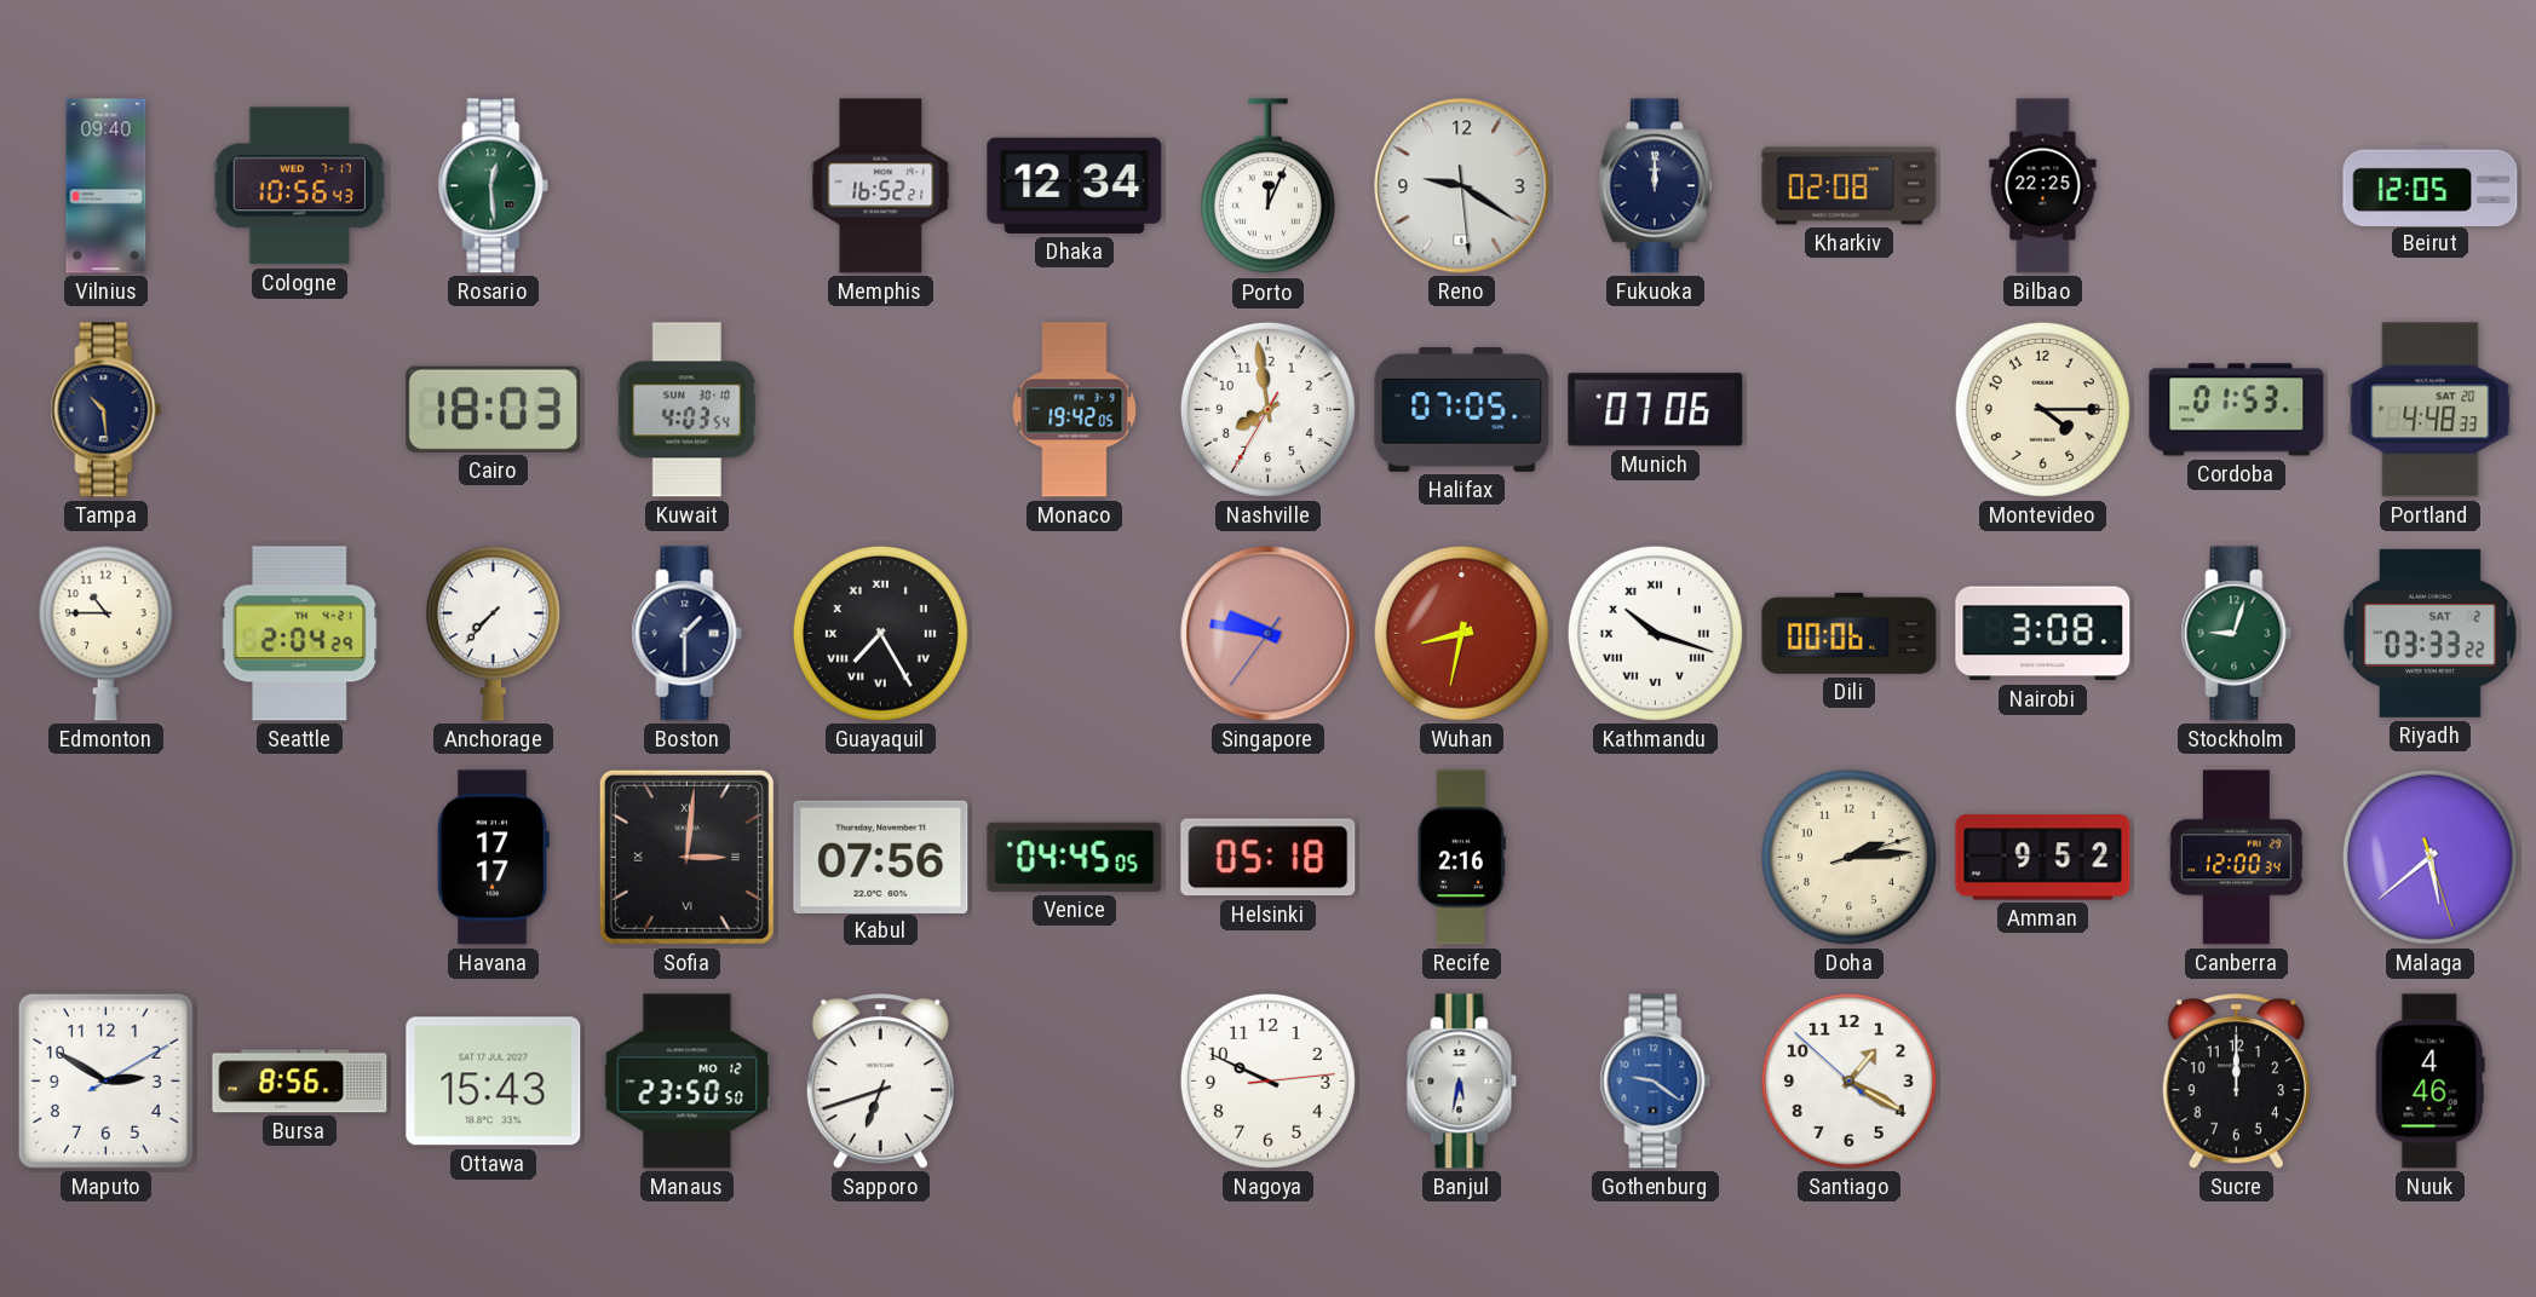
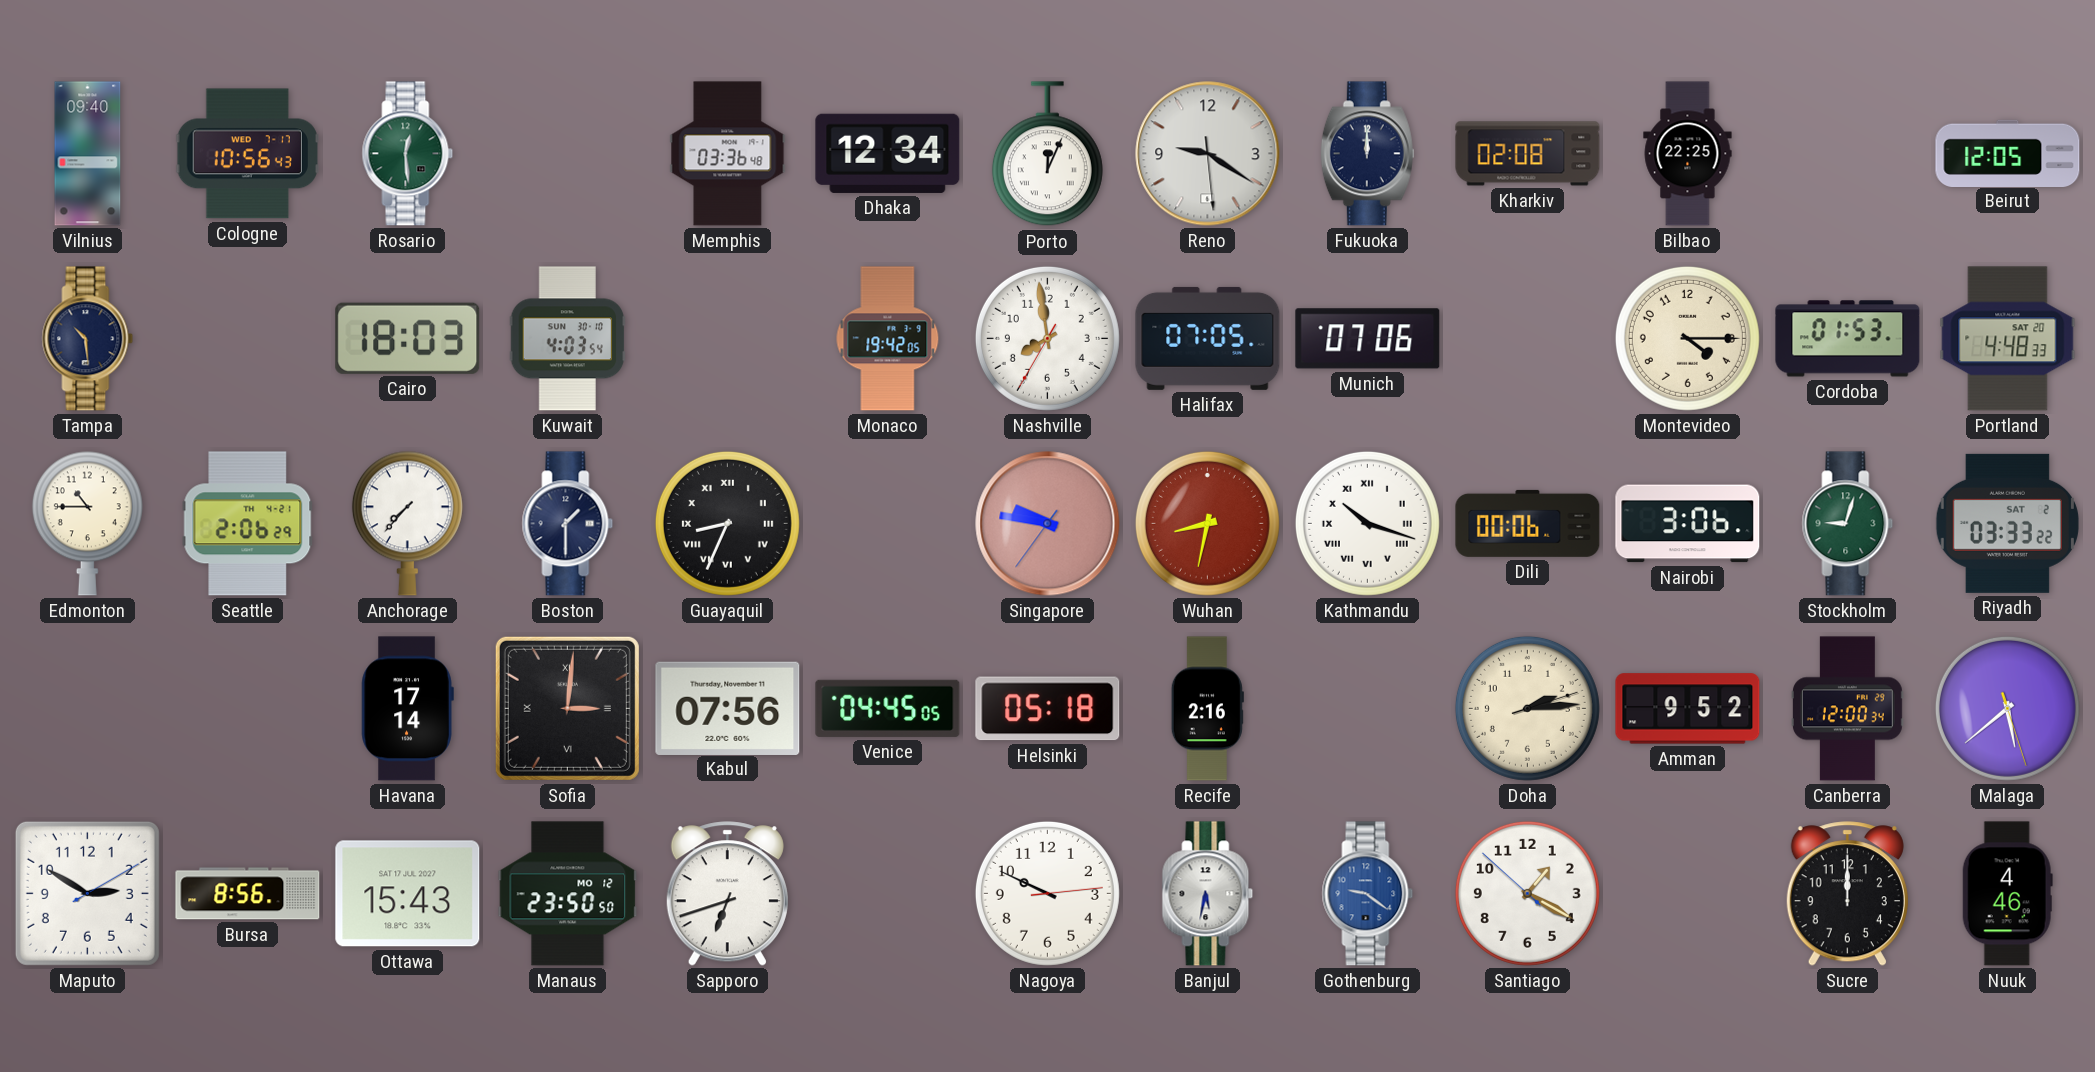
Memphis: 16:52 -> 03:36 (728, 154)
Seattle: 2:04 -> 2:06 (248, 524)
Guayaquil: 7:25 -> 8:34 (727, 523)
Nairobi: 3:08 -> 3:06 (1688, 524)
Havana: 17:17 -> 17:14 (407, 709)
